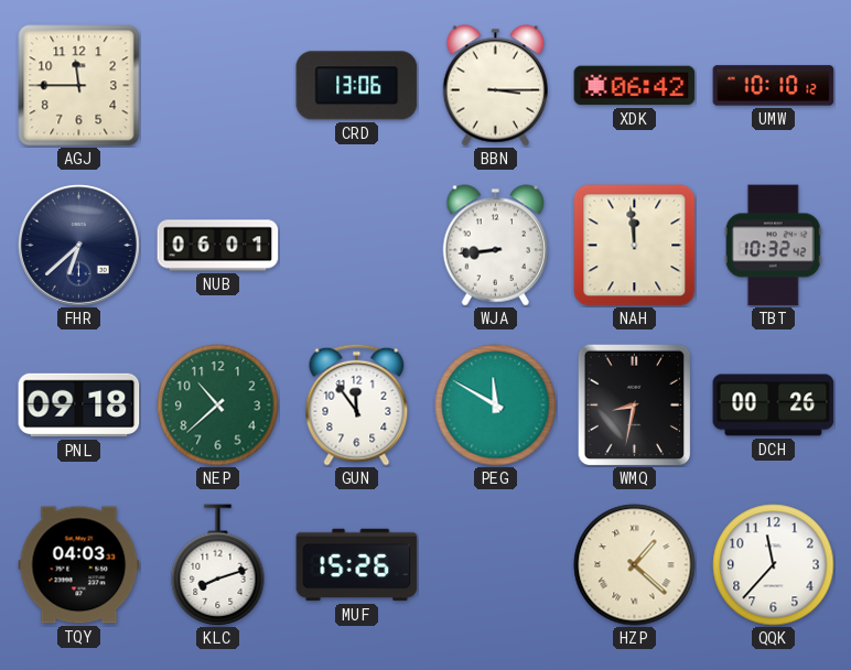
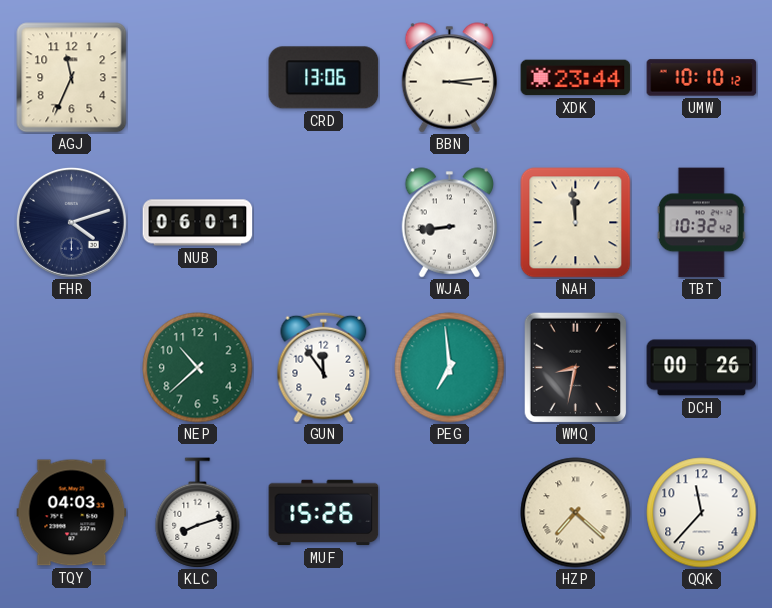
AGJ: 11:45 -> 11:34 (72, 78)
BBN: 3:15 -> 3:14 (449, 78)
XDK: 06:42 -> 23:44 (576, 78)
FHR: 6:38 -> 4:12 (71, 222)
PNL: 09:18 -> none (79, 406)
PEG: 11:50 -> 6:59 (450, 368)
HZP: 1:22 -> 7:22 (576, 513)
